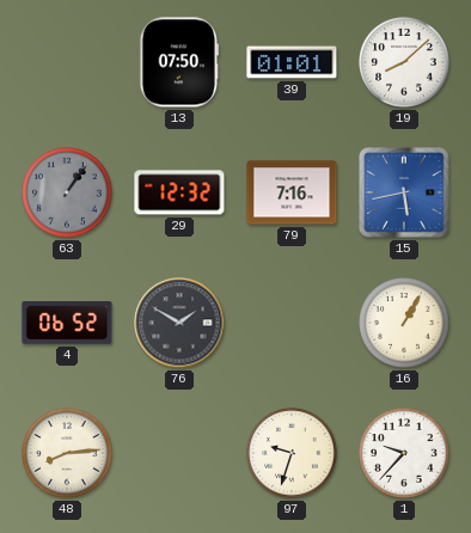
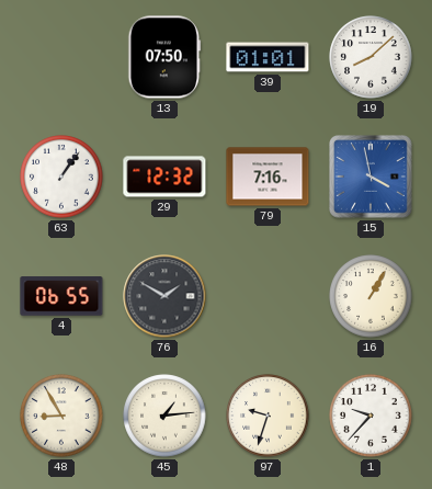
63 dial: grey -> white (61, 177)
15: 5:43 -> 3:58 (371, 177)
4: 06:52 -> 06:55 (61, 296)
48: 8:14 -> 8:55 (61, 416)
45: none -> 1:14 (164, 416)
